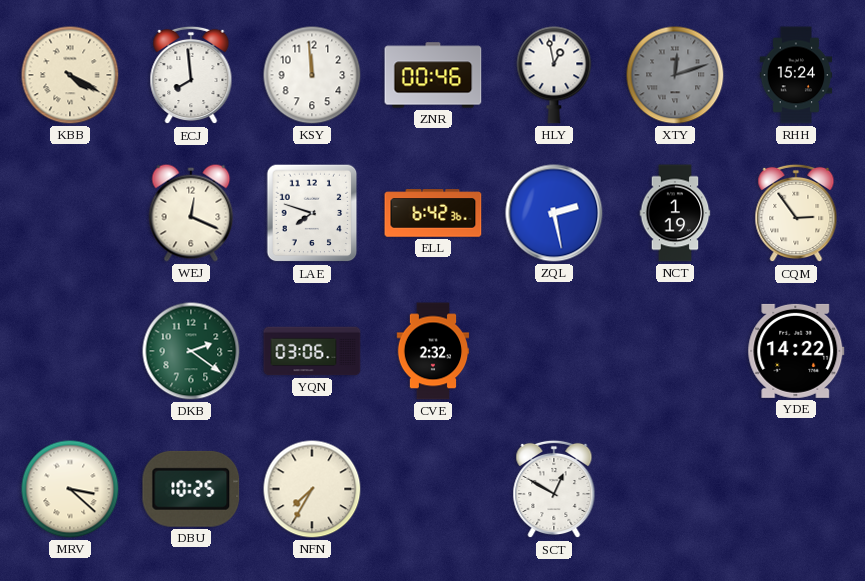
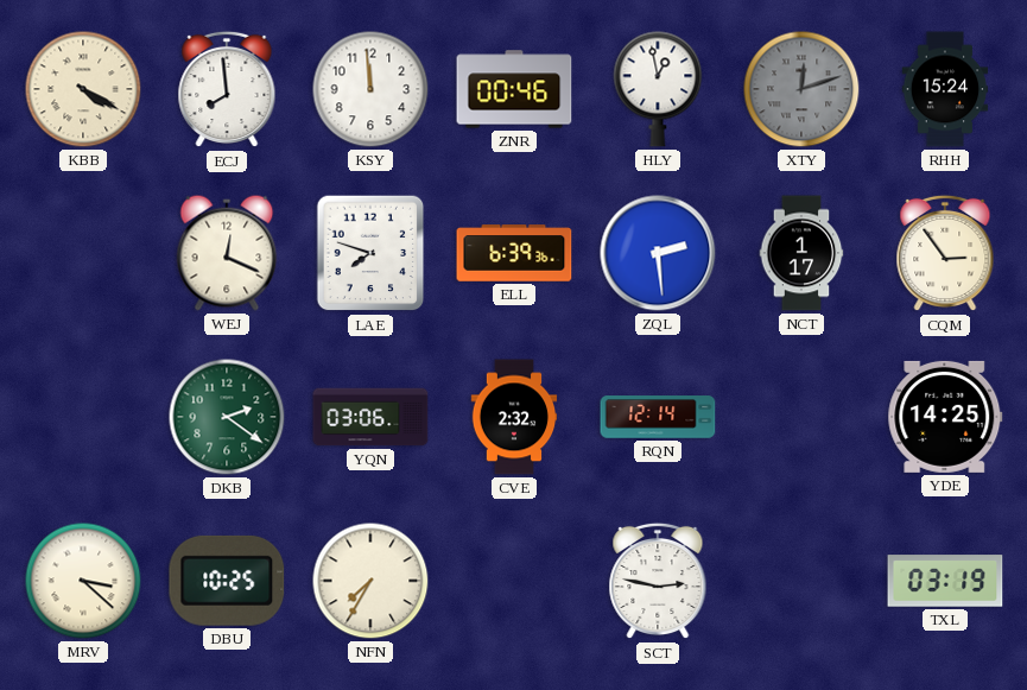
ELL: 6:42 -> 6:39 (514, 253)
ZQL: 2:28 -> 2:29 (658, 253)
NCT: 1:19 -> 1:17 (801, 253)
RQN: none -> 12:14 (658, 417)
YDE: 14:22 -> 14:25 (945, 417)
SCT: 12:50 -> 2:47 (658, 581)
TXL: none -> 03:19 (945, 581)
